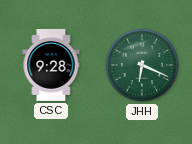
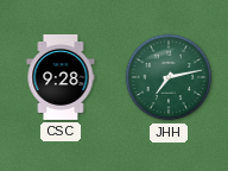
JHH: 6:19 -> 7:13 (169, 77)
